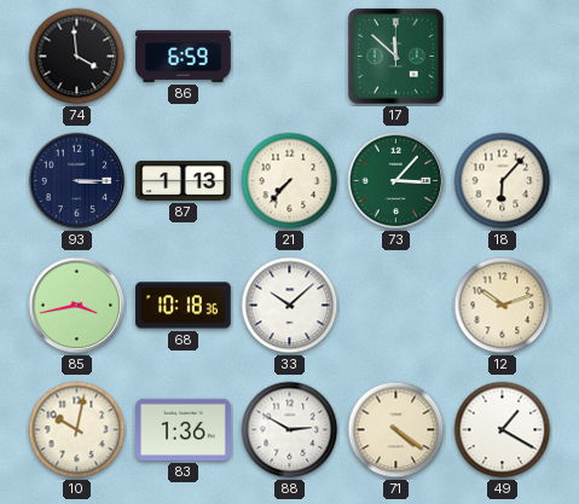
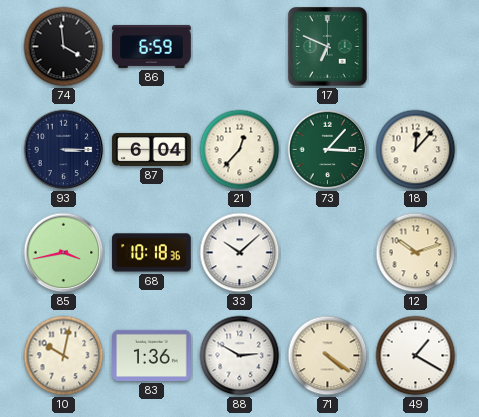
17: 11:52 -> 6:49 (328, 47)
87: 1:13 -> 6:04 (152, 149)
21: 7:37 -> 12:37 (240, 150)
18: 6:07 -> 12:07 (416, 150)
